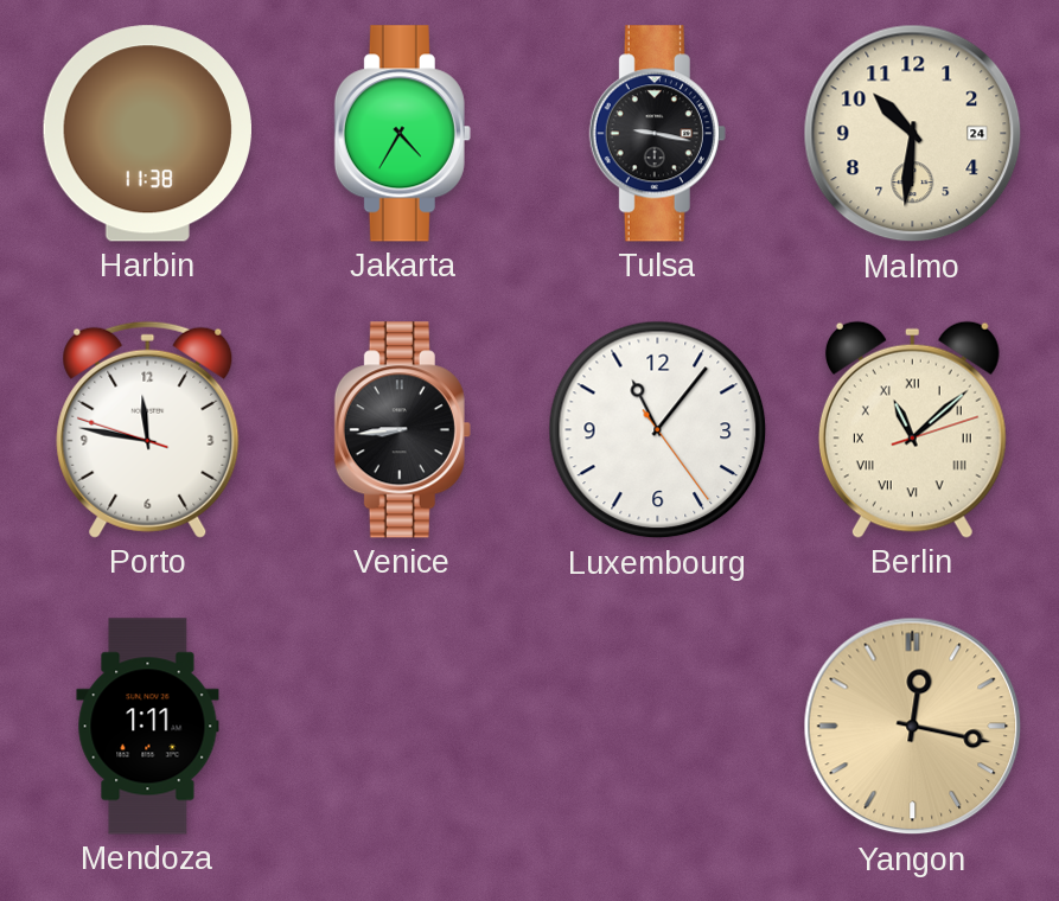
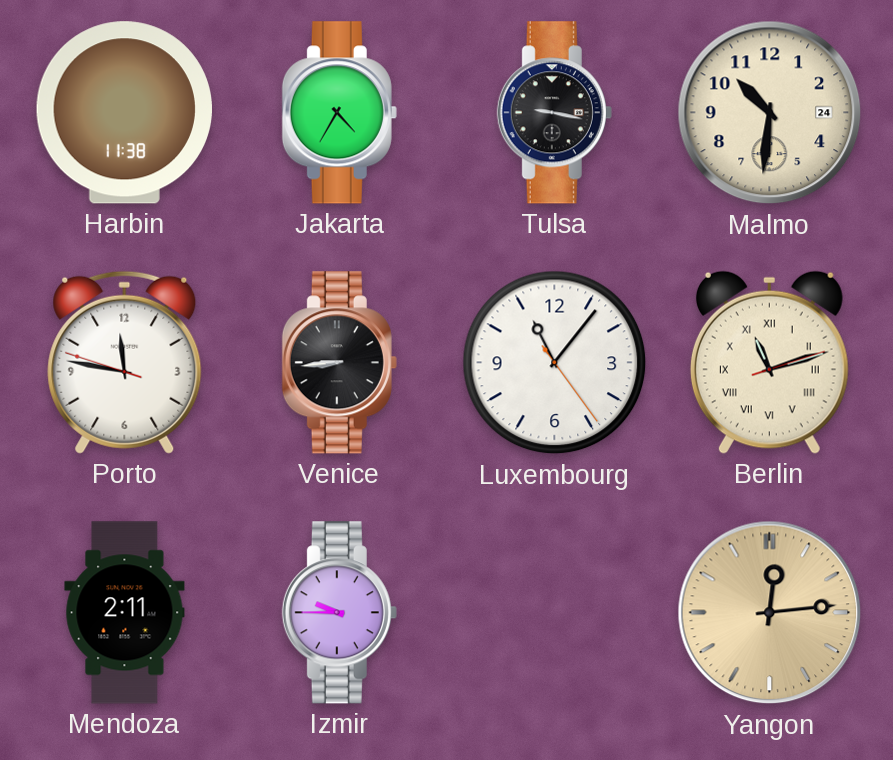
Berlin: 11:08 -> 11:12 (769, 362)
Mendoza: 1:11 -> 2:11 (125, 613)
Izmir: none -> 9:45 (339, 613)
Yangon: 12:17 -> 12:14 (770, 613)
